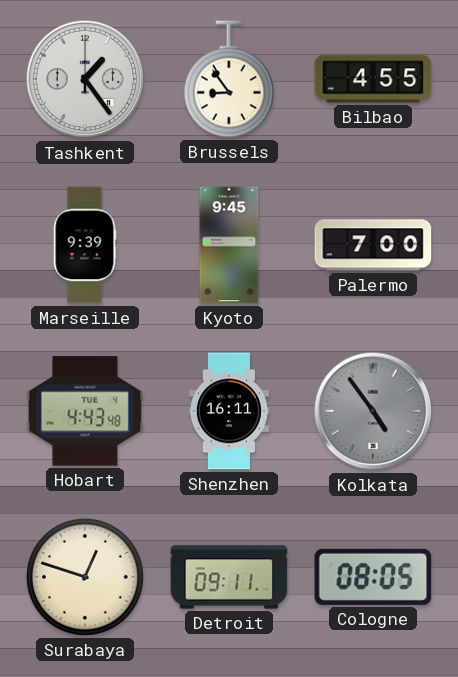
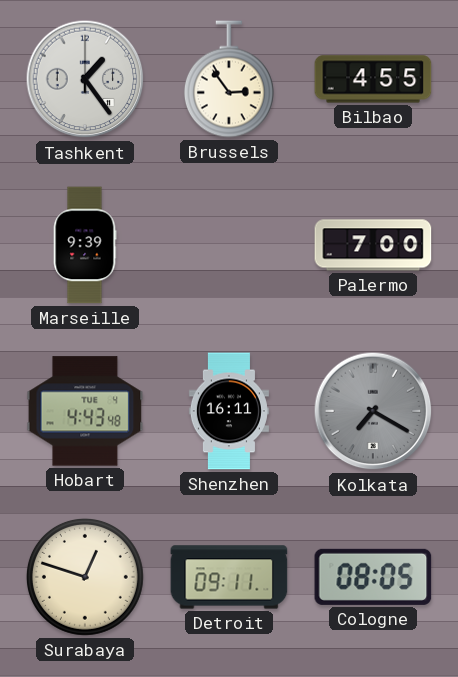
Brussels: 8:54 -> 2:54 (229, 79)
Kyoto: 9:45 -> none (229, 245)
Kolkata: 4:54 -> 7:20 (373, 411)
